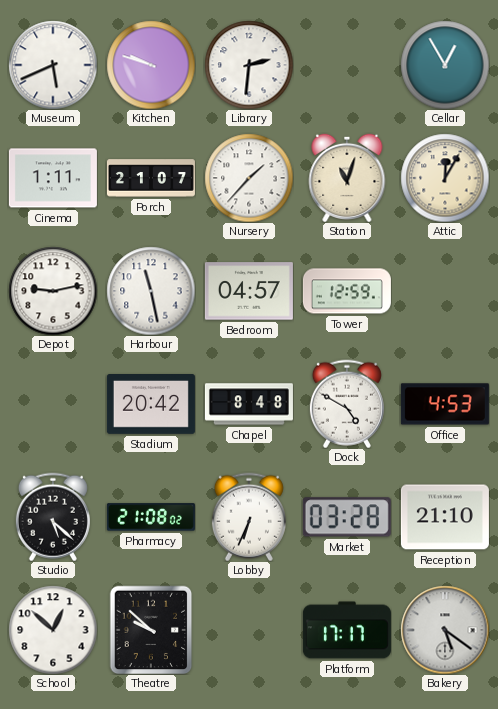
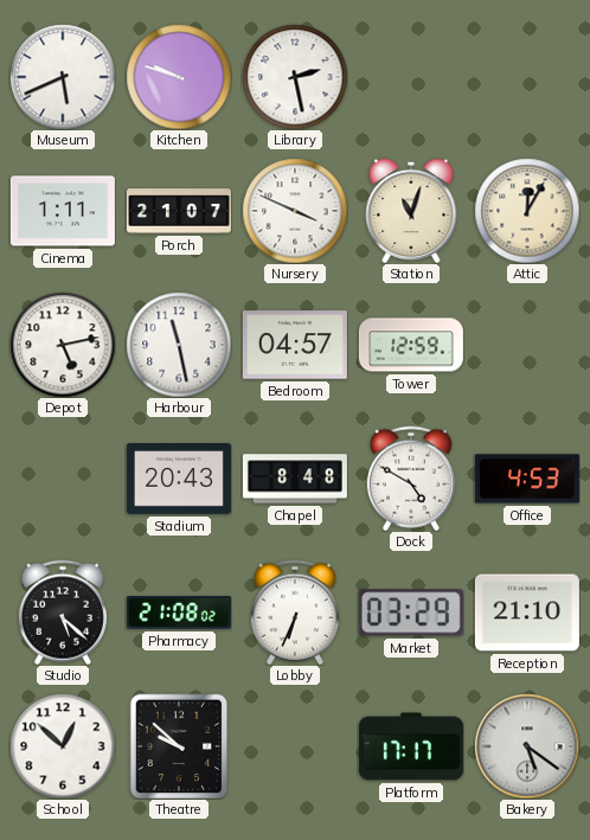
Library: 2:31 -> 2:28 (295, 77)
Cellar: 12:55 -> none (445, 65)
Nursery: 1:37 -> 3:49 (295, 211)
Depot: 9:13 -> 5:13 (63, 345)
Stadium: 20:42 -> 20:43 (179, 480)
Market: 03:28 -> 03:29 (411, 613)
